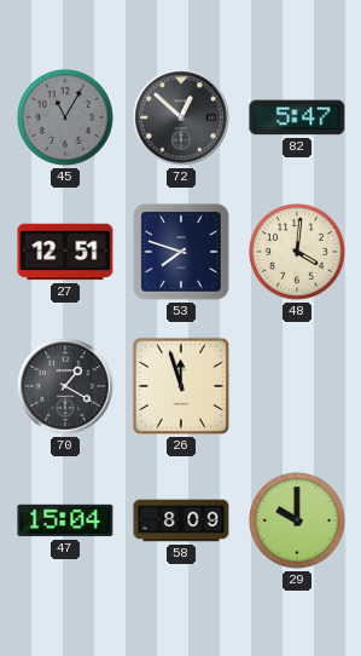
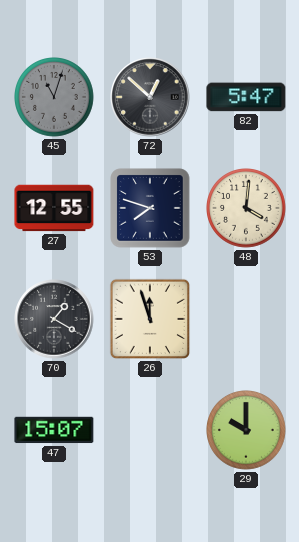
45: 11:05 -> 11:03 (55, 98)
27: 12:51 -> 12:55 (54, 208)
47: 15:04 -> 15:07 (54, 430)
58: 8:09 -> none (181, 520)
